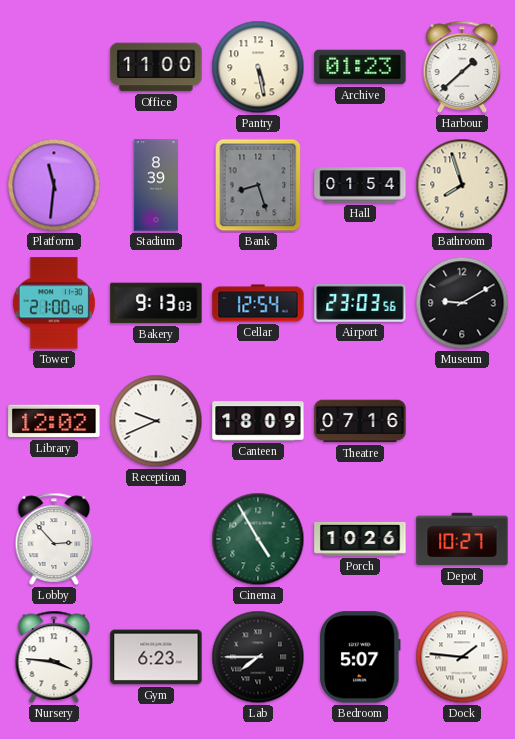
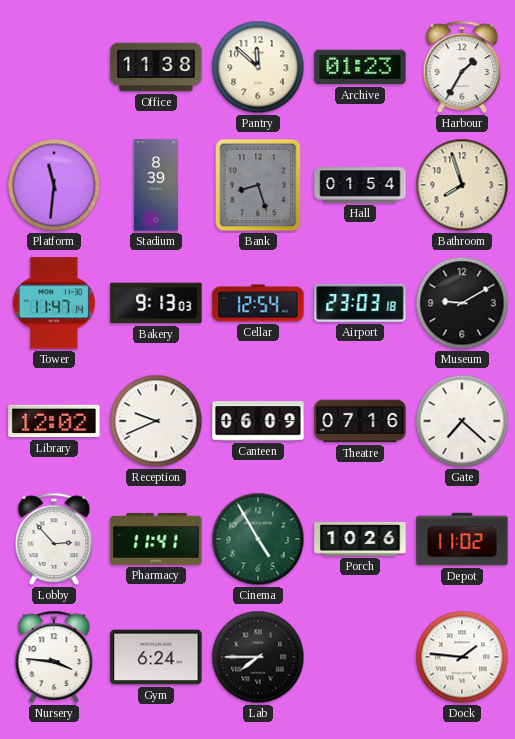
Office: 11:00 -> 11:38 (156, 67)
Pantry: 5:28 -> 11:52 (258, 67)
Harbour: 1:38 -> 1:35 (462, 67)
Tower: 21:00 -> 11:47 (54, 303)
Airport: 23:03:56 -> 23:03:18 (360, 303)
Canteen: 18:09 -> 06:09 (258, 421)
Gate: none -> 7:22 (462, 421)
Pharmacy: none -> 11:41 (156, 539)
Depot: 10:27 -> 11:02 (462, 539)
Gym: 6:23 -> 6:24 (156, 657)
Bedroom: 5:07 -> none (360, 657)
